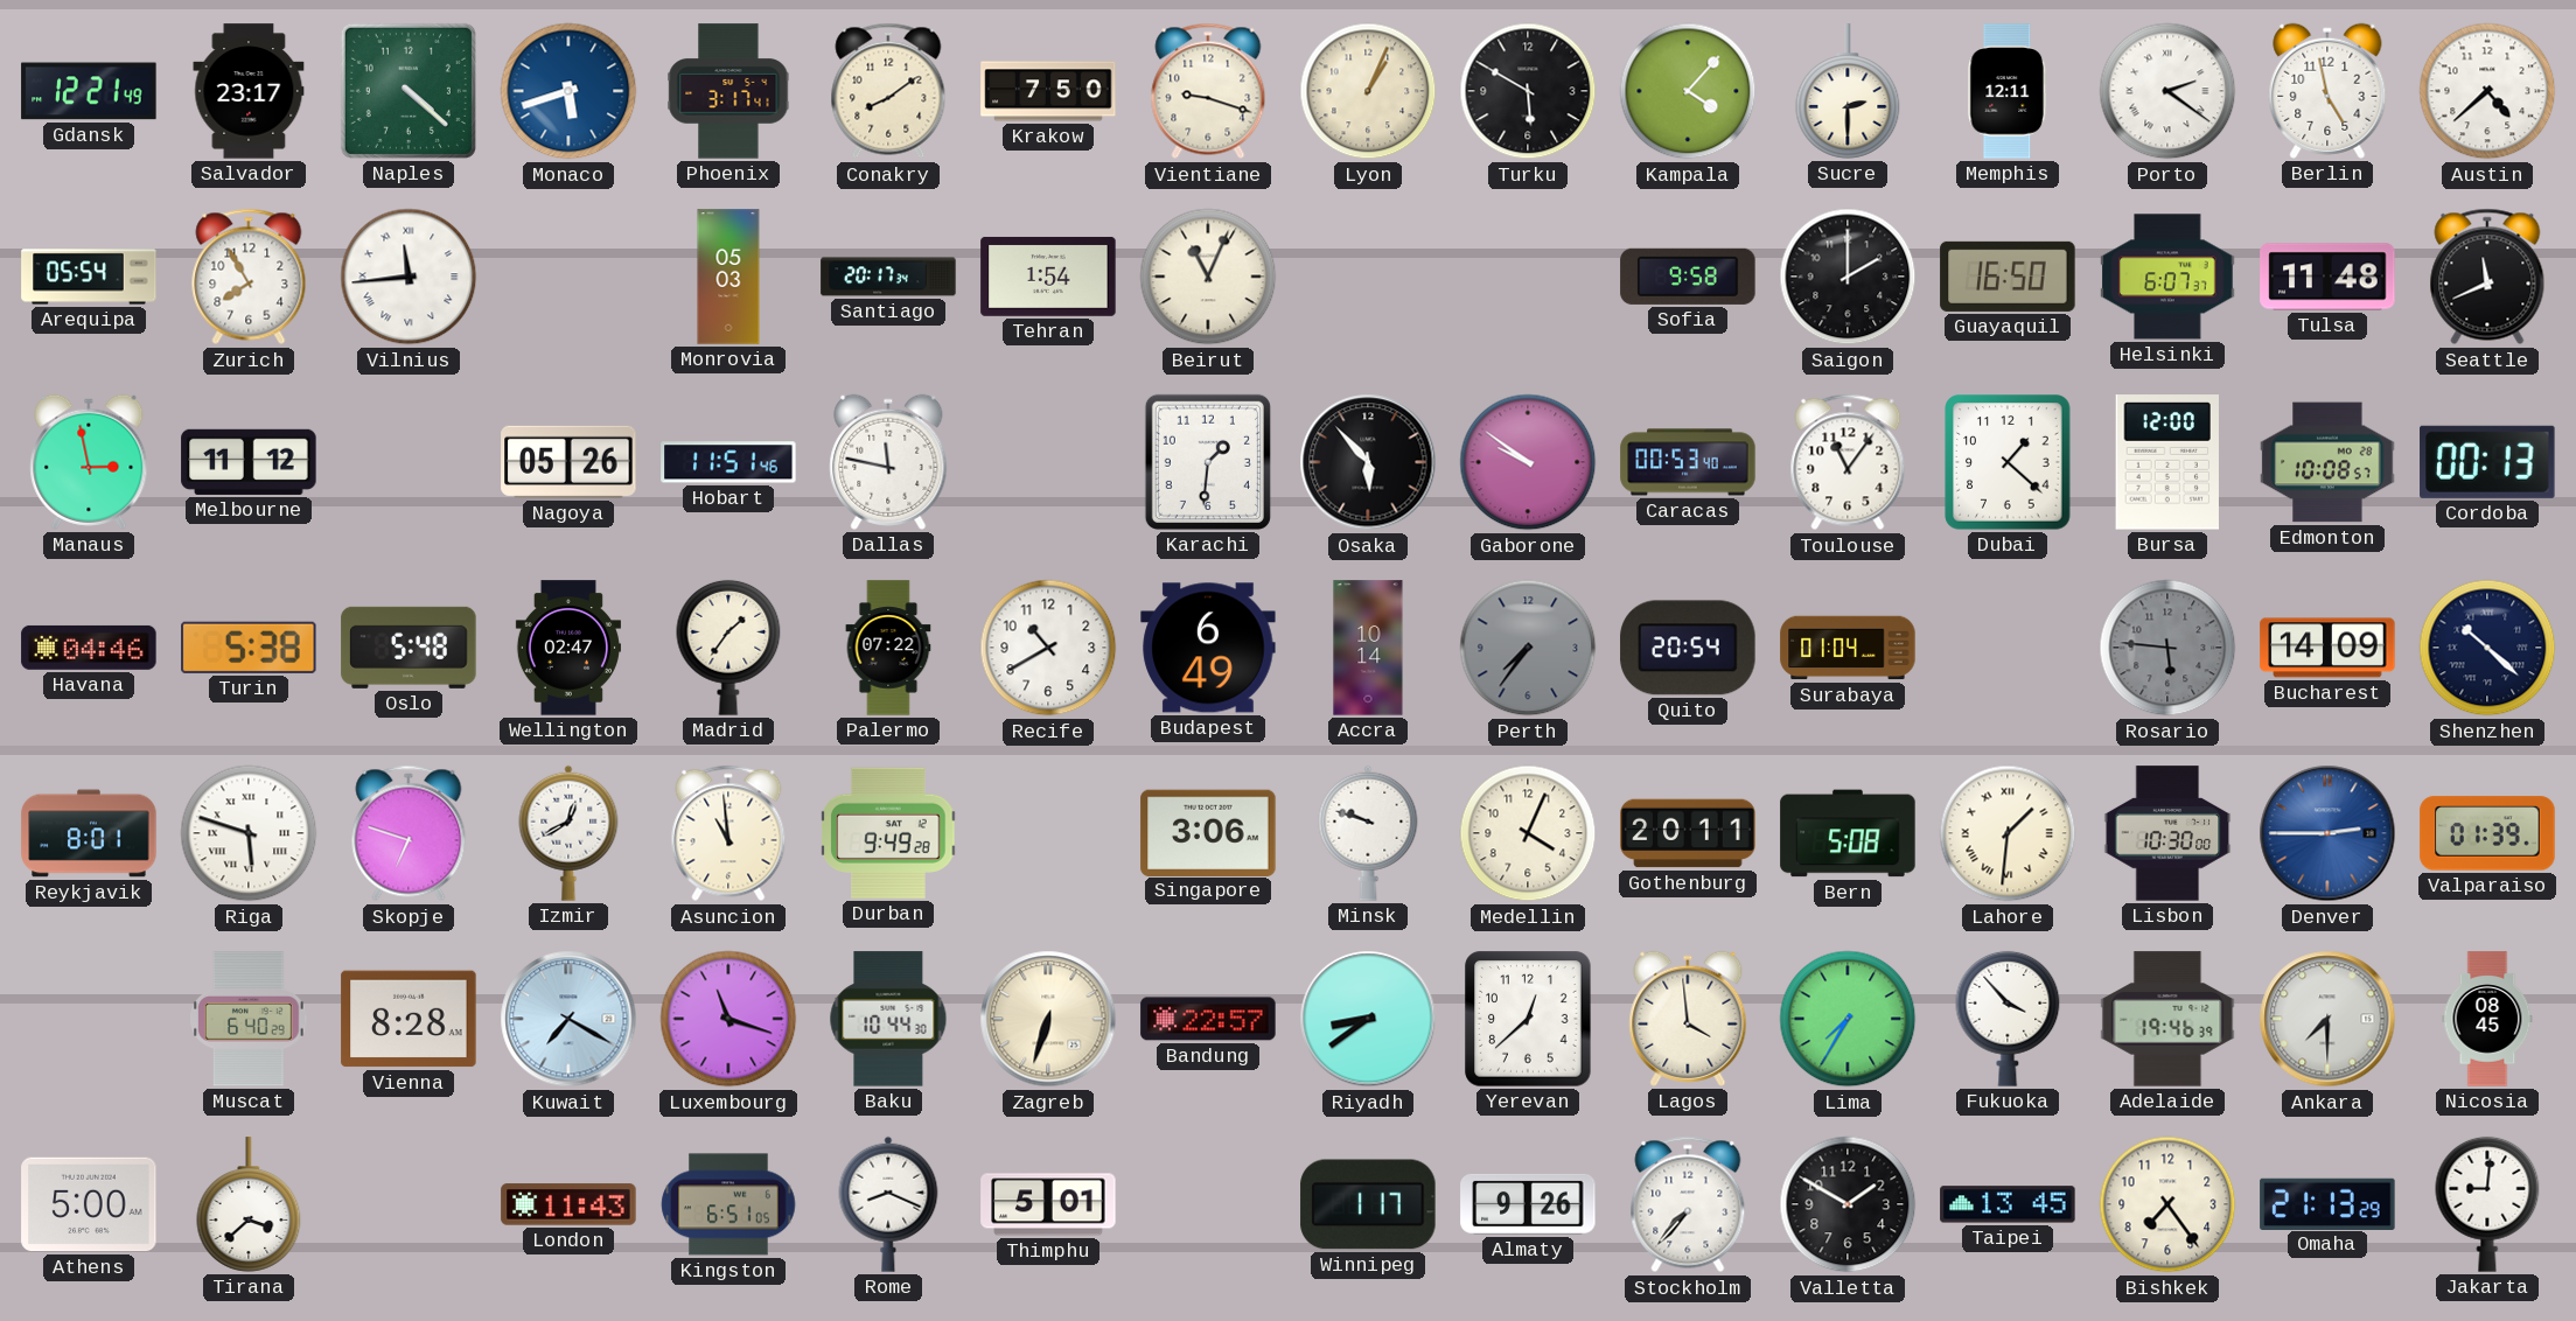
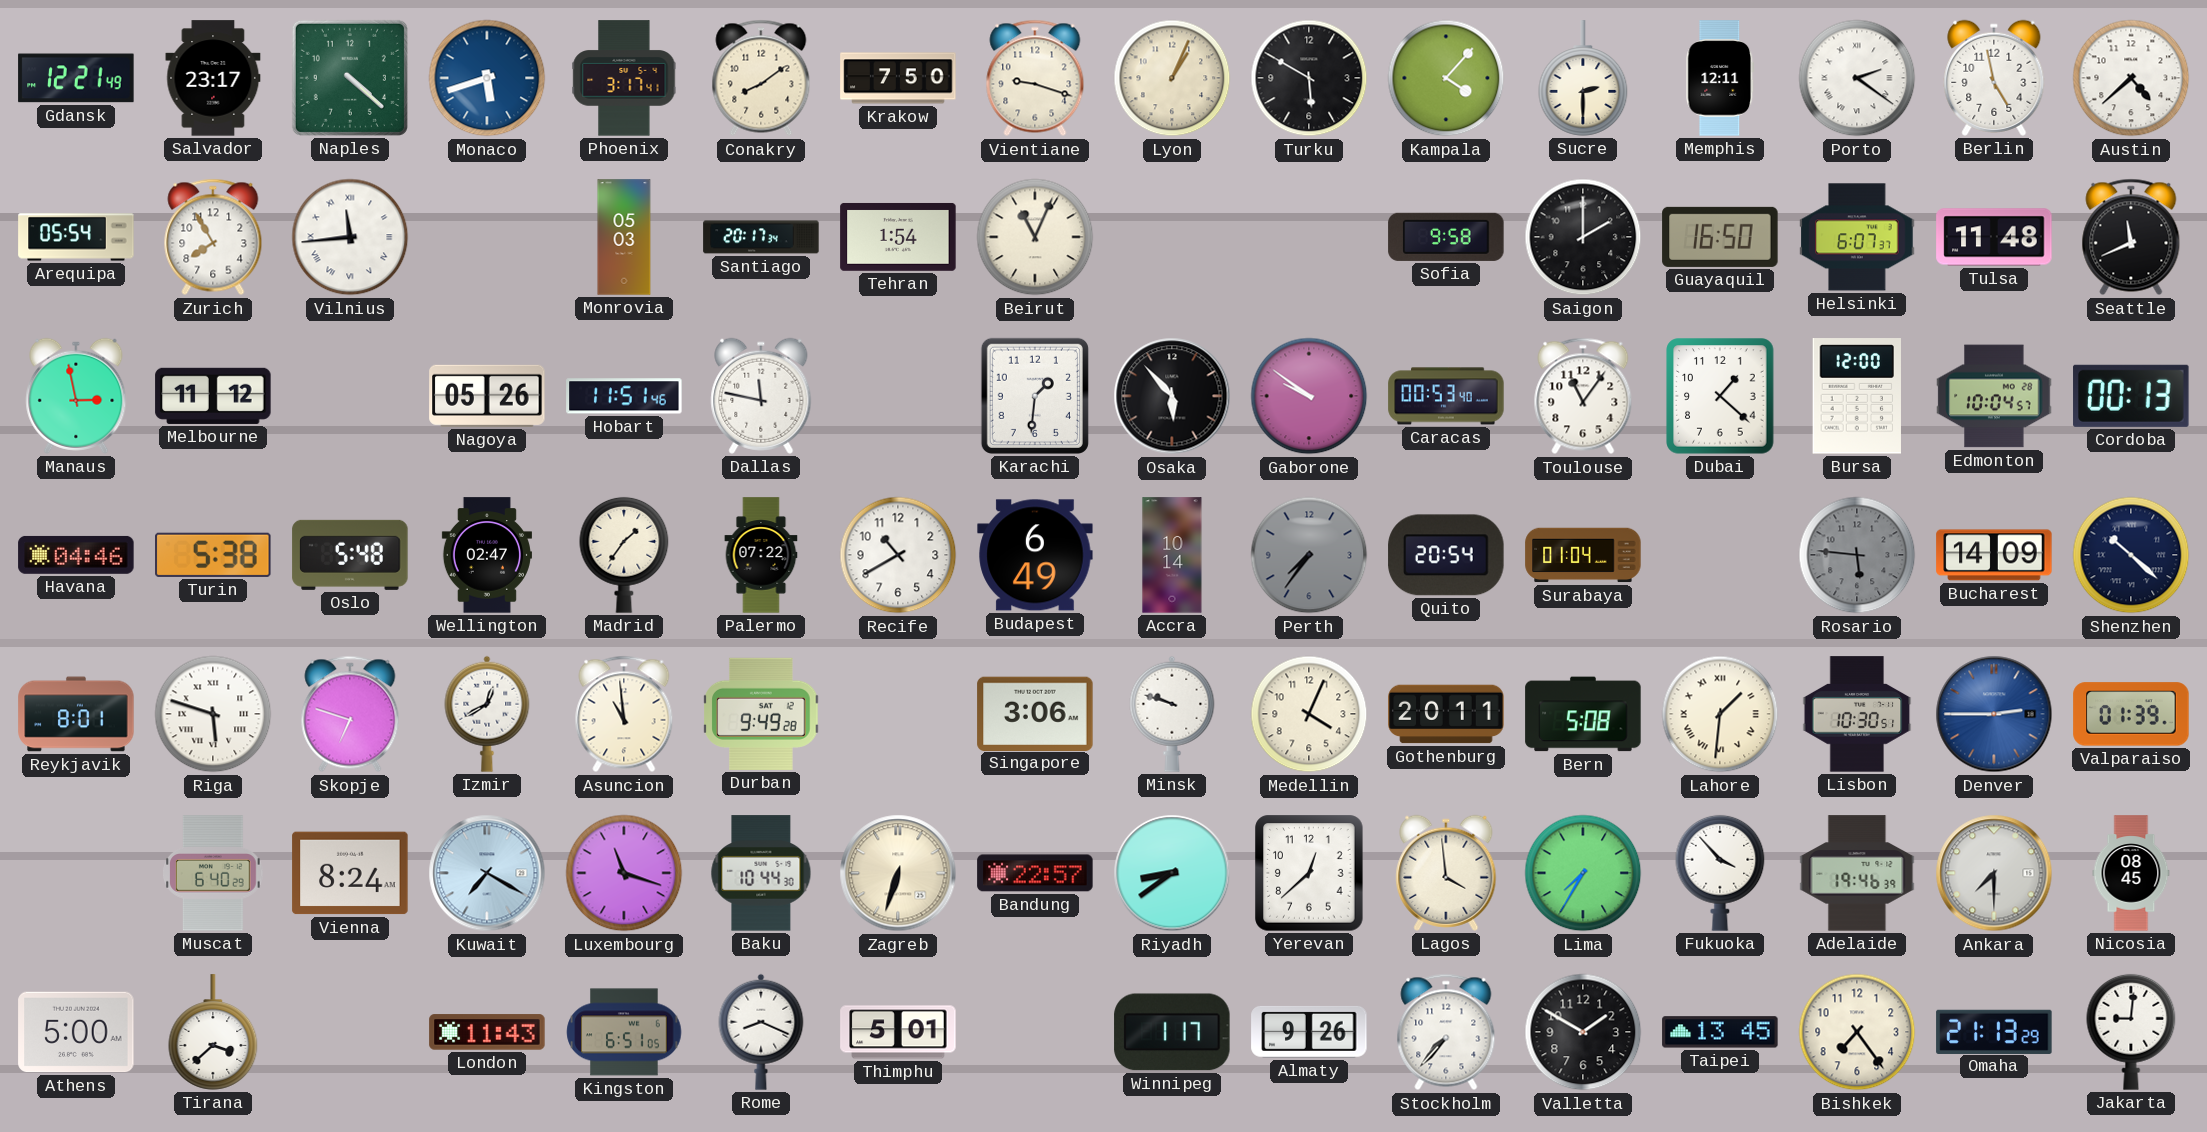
Edmonton: 10:08 -> 10:04 (1994, 396)
Lisbon: 10:30:00 -> 10:30:51 (1857, 714)
Vienna: 8:28 -> 8:24 (350, 873)
